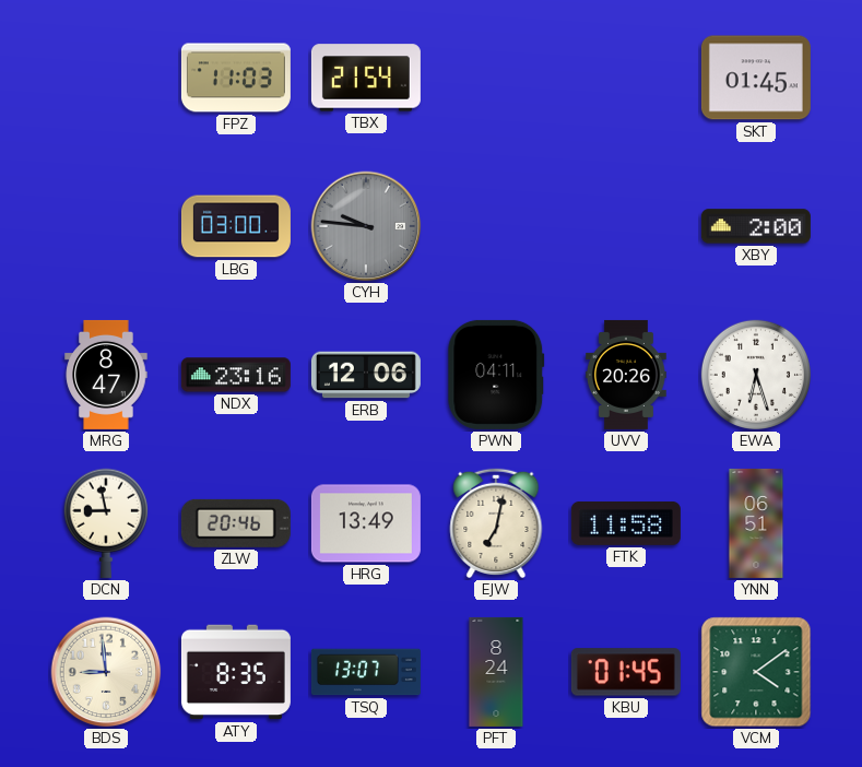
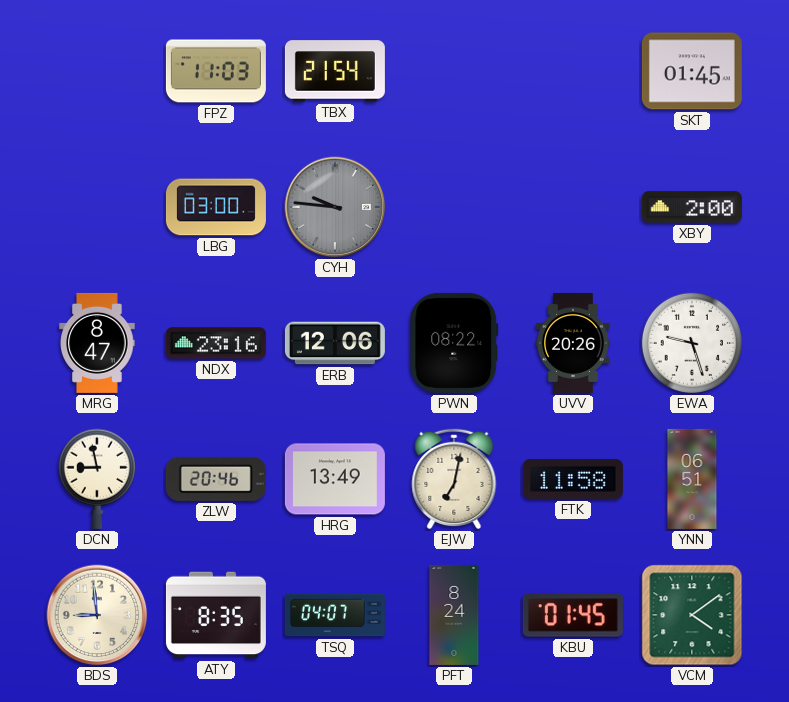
PWN: 04:11 -> 08:22 (454, 343)
EWA: 6:27 -> 9:27 (692, 343)
TSQ: 13:07 -> 04:07 (335, 615)
